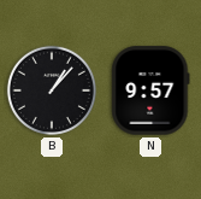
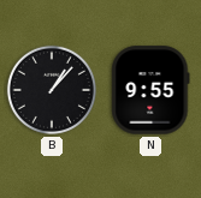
N: 9:57 -> 9:55 (150, 90)
